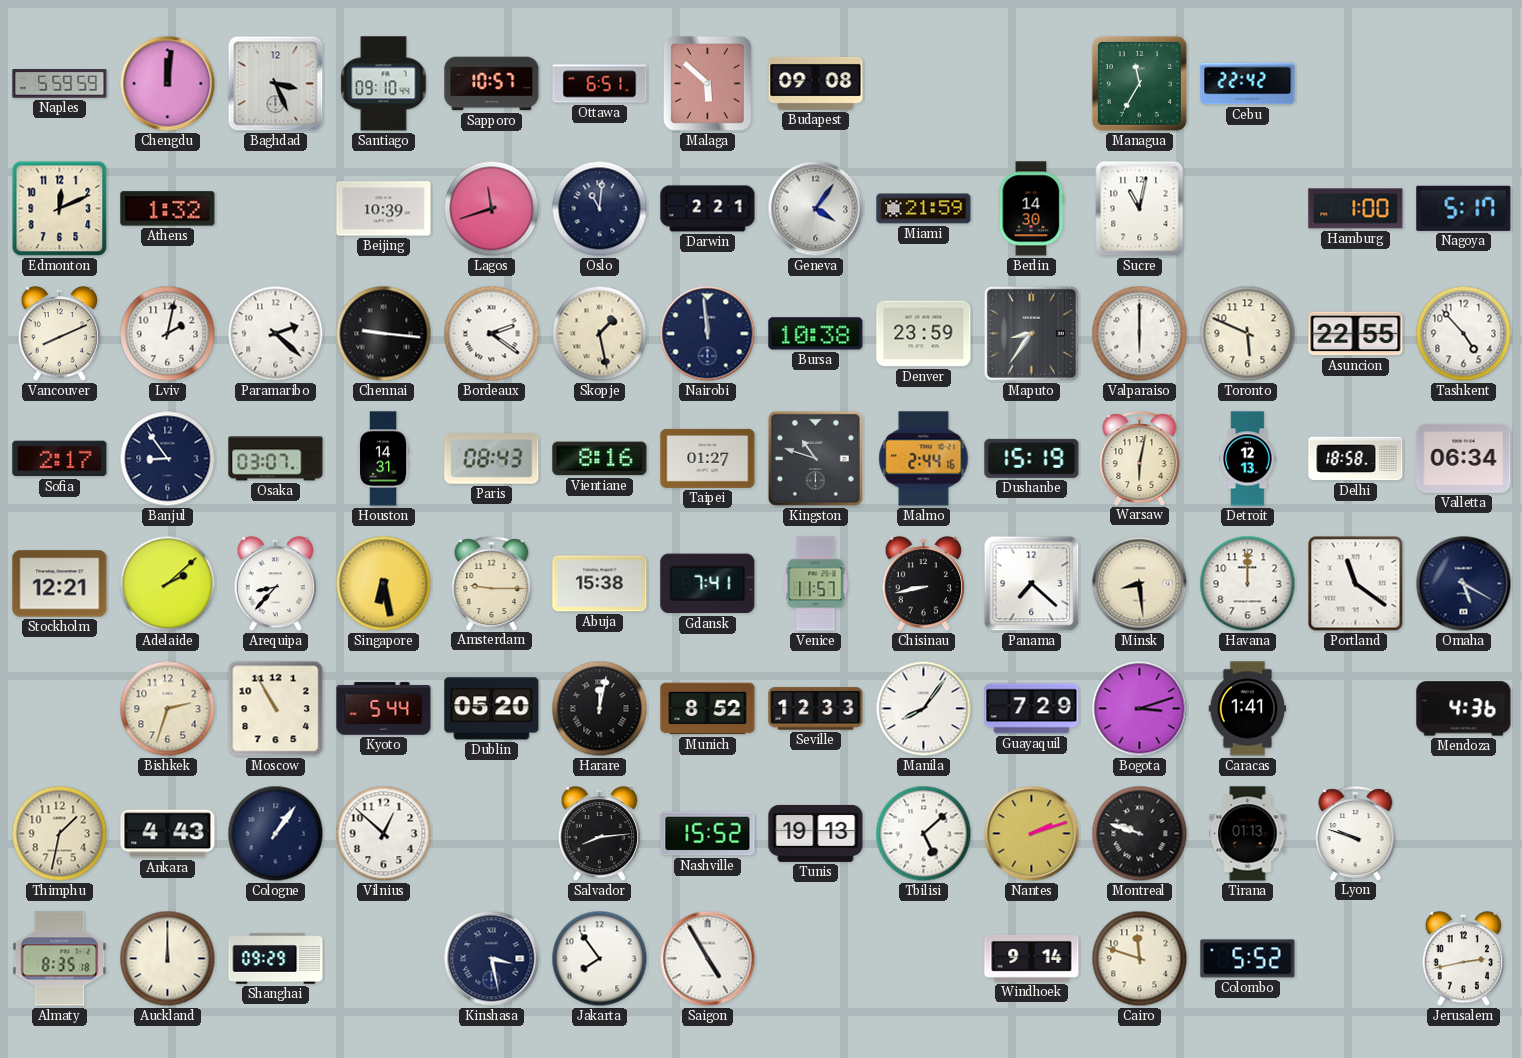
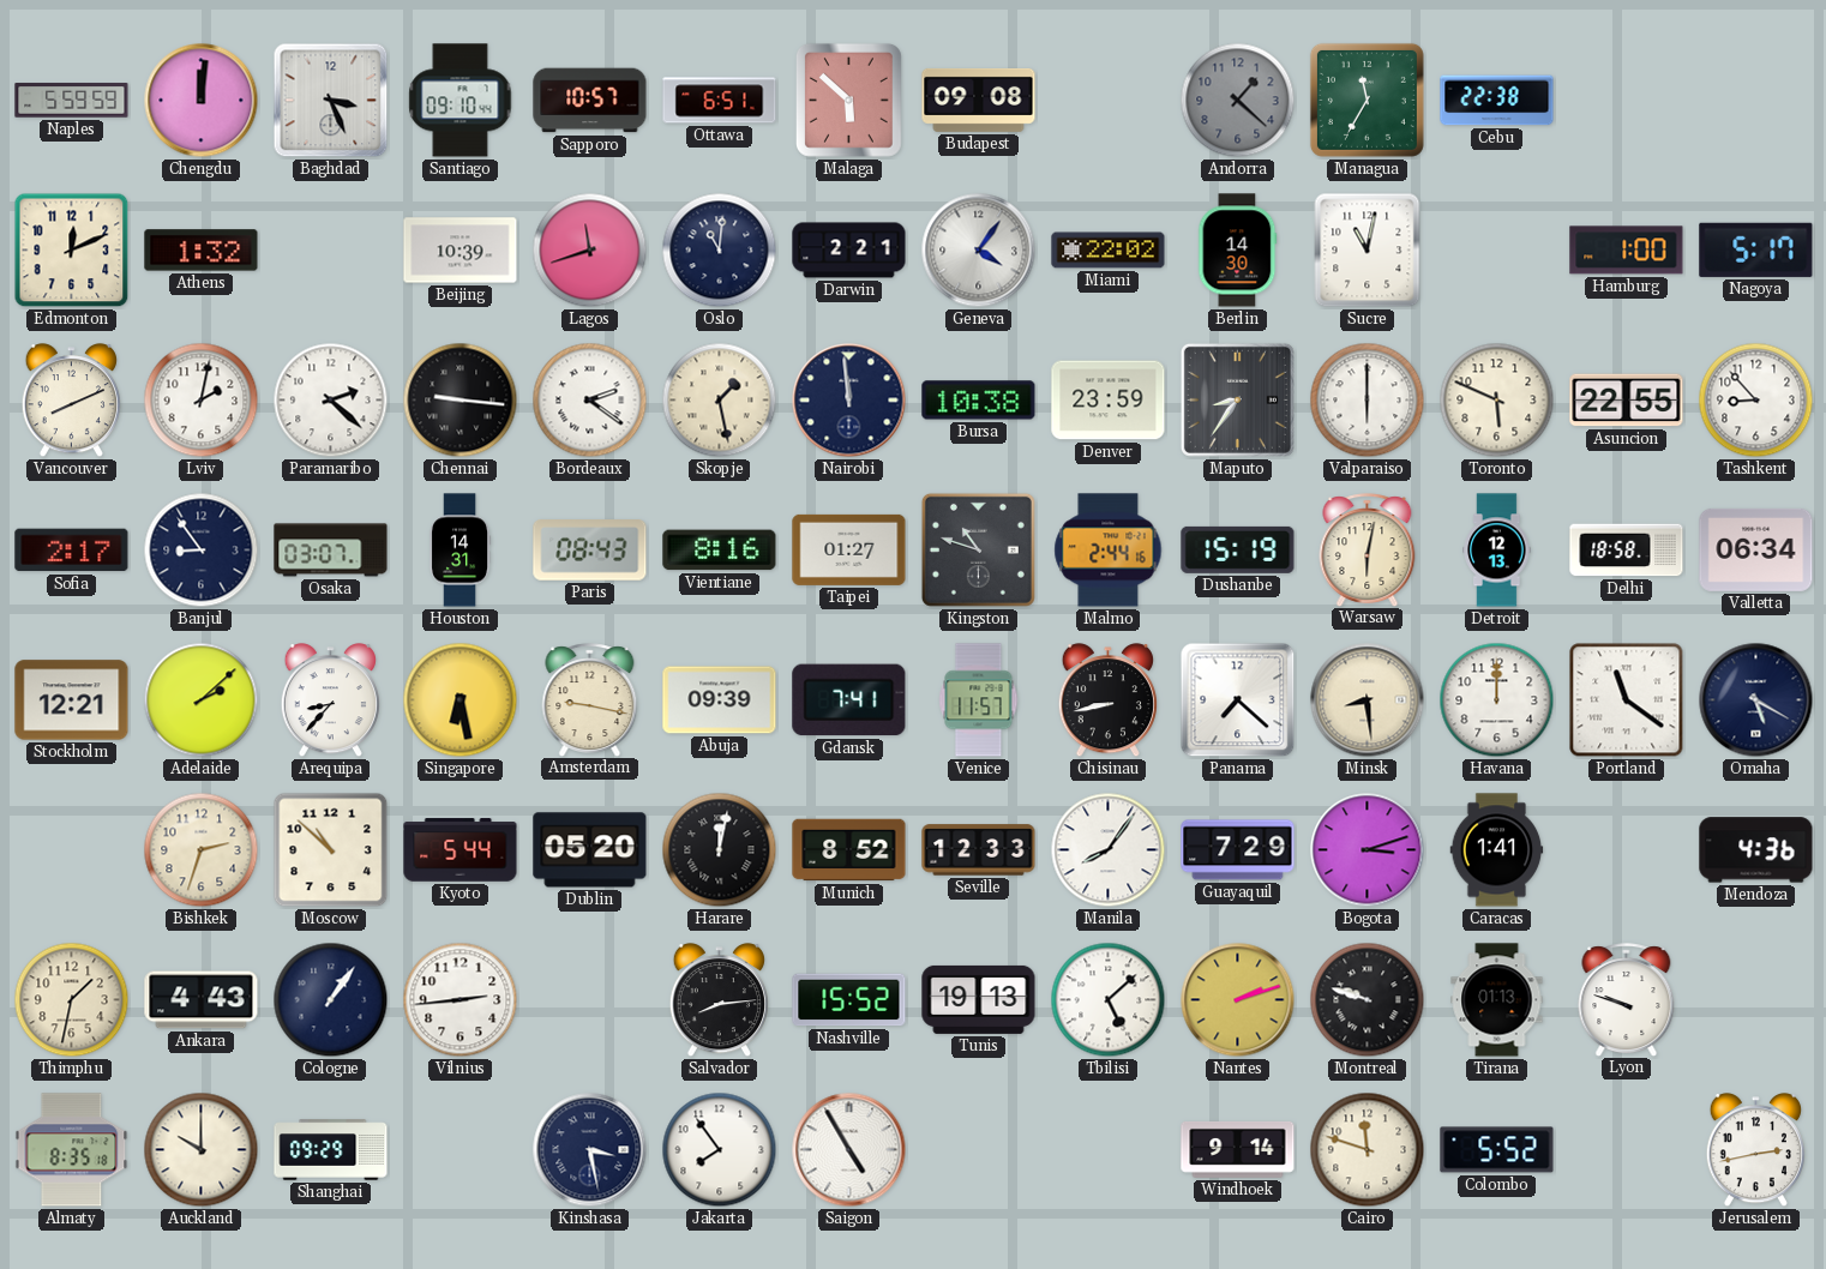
Andorra: none -> 1:22 (1238, 101)
Cebu: 22:42 -> 22:38 (1497, 101)
Miami: 21:59 -> 22:02 (1109, 251)
Tashkent: 4:53 -> 8:53 (1756, 401)
Amsterdam: 9:15 -> 9:17 (590, 699)
Abuja: 15:38 -> 09:39 (720, 700)
Moscow: 10:55 -> 10:52 (331, 850)
Vilnius: 12:52 -> 2:44 (461, 1000)
Auckland: 12:00 -> 10:00 (202, 1150)
